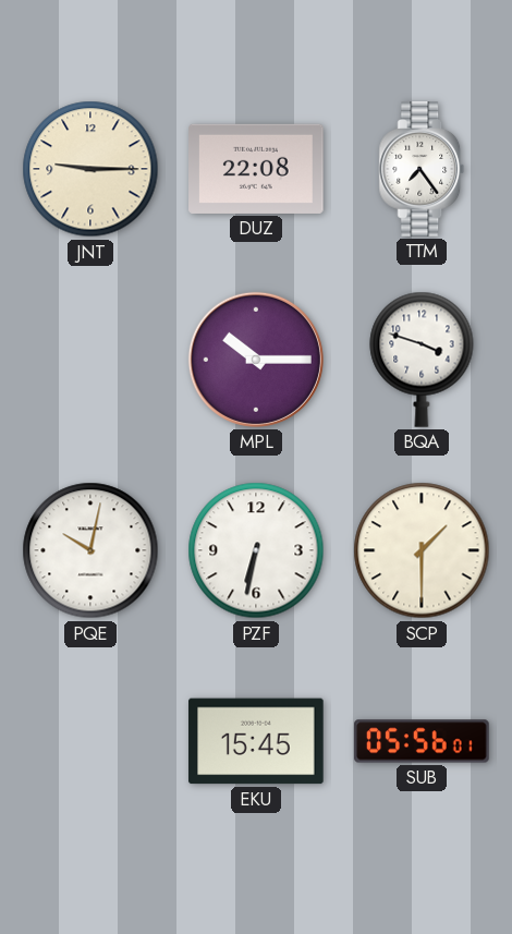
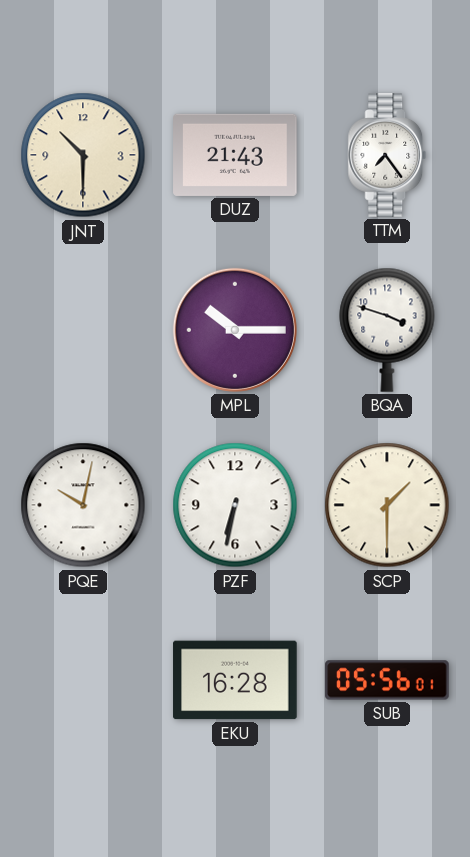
JNT: 9:15 -> 10:30 (83, 155)
DUZ: 22:08 -> 21:43 (235, 155)
EKU: 15:45 -> 16:28 (235, 680)
